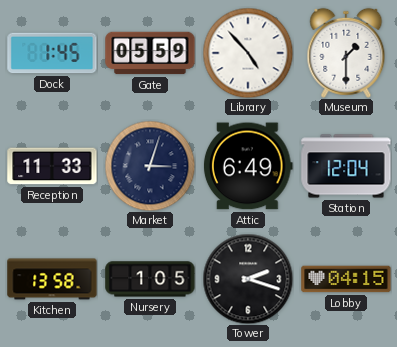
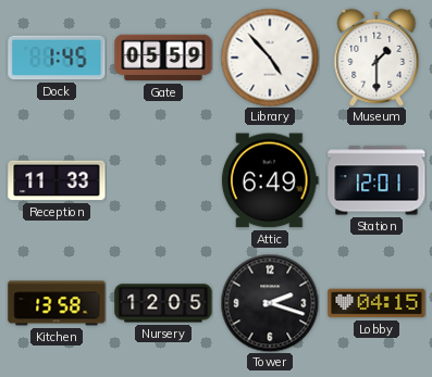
Market: 3:03 -> none (150, 166)
Station: 12:04 -> 12:01 (377, 180)
Nursery: 1:05 -> 12:05 (163, 303)
